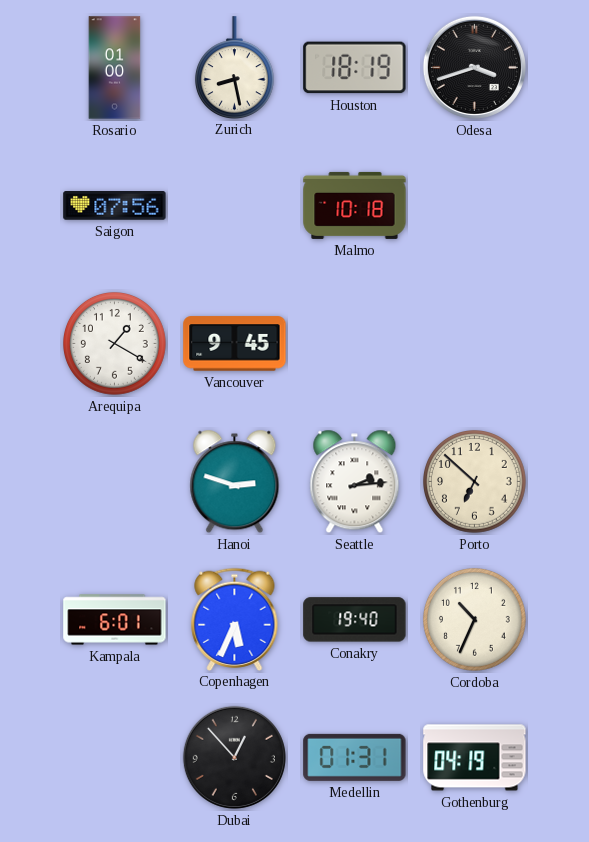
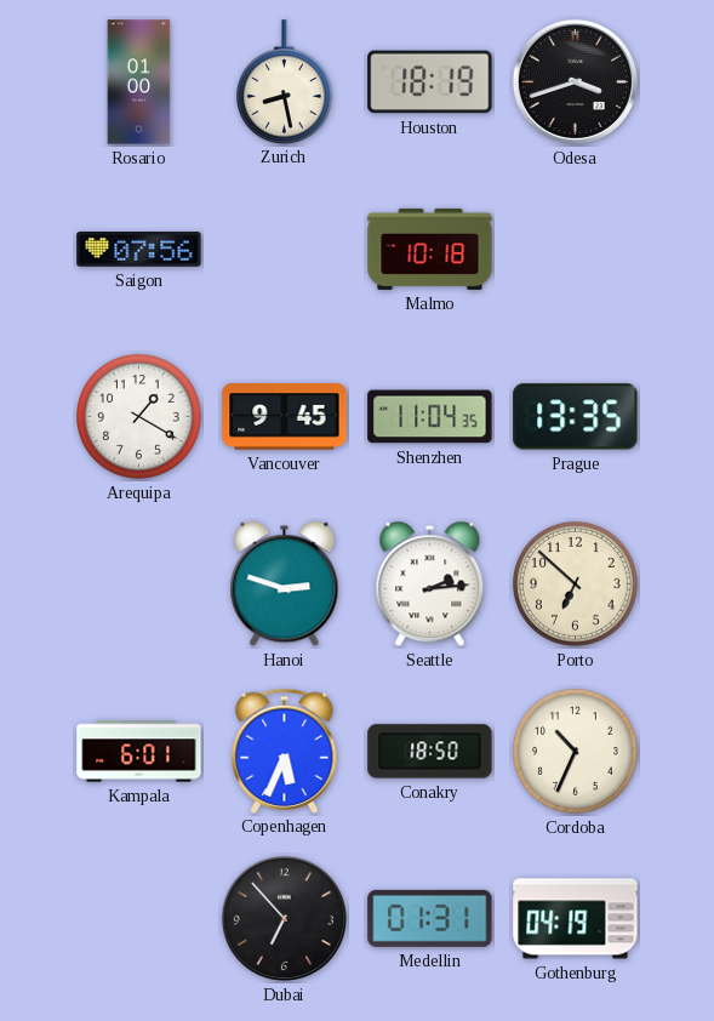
Shenzhen: none -> 11:04 (430, 417)
Prague: none -> 13:35 (576, 417)
Conakry: 19:40 -> 18:50 (430, 752)
Dubai: 12:53 -> 6:53 (284, 918)
